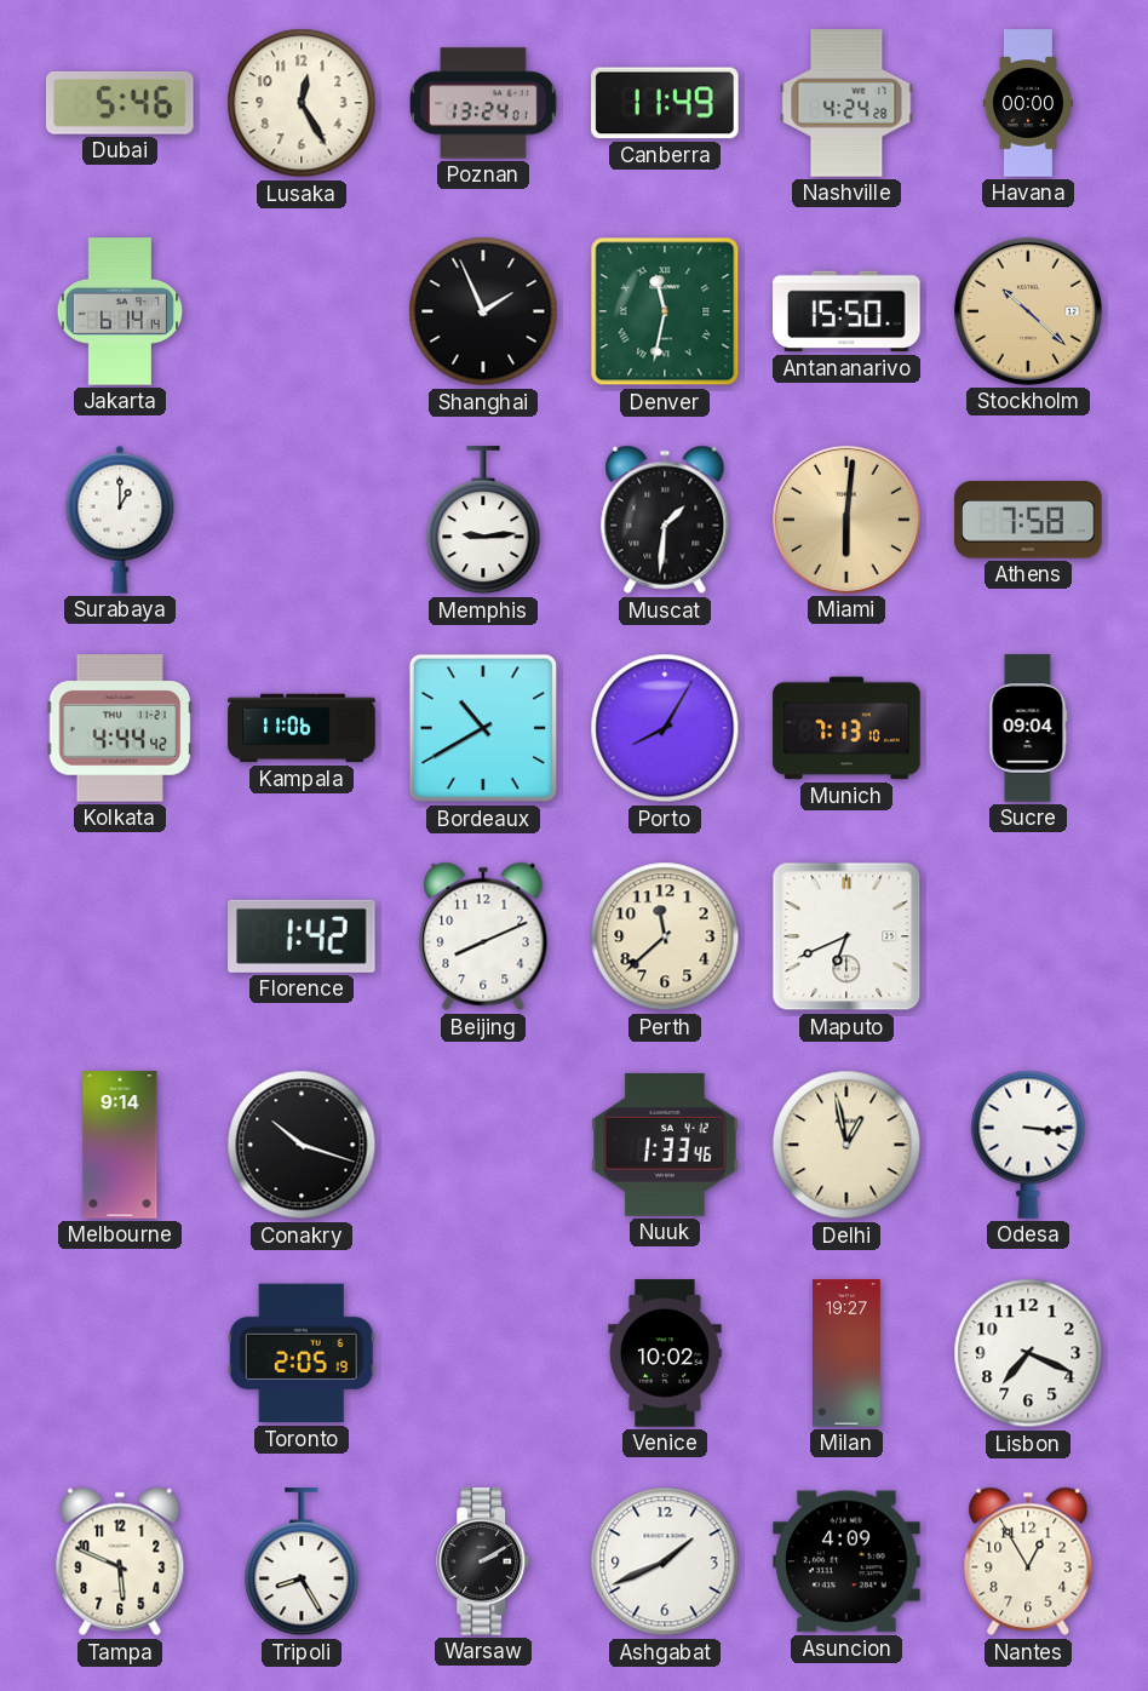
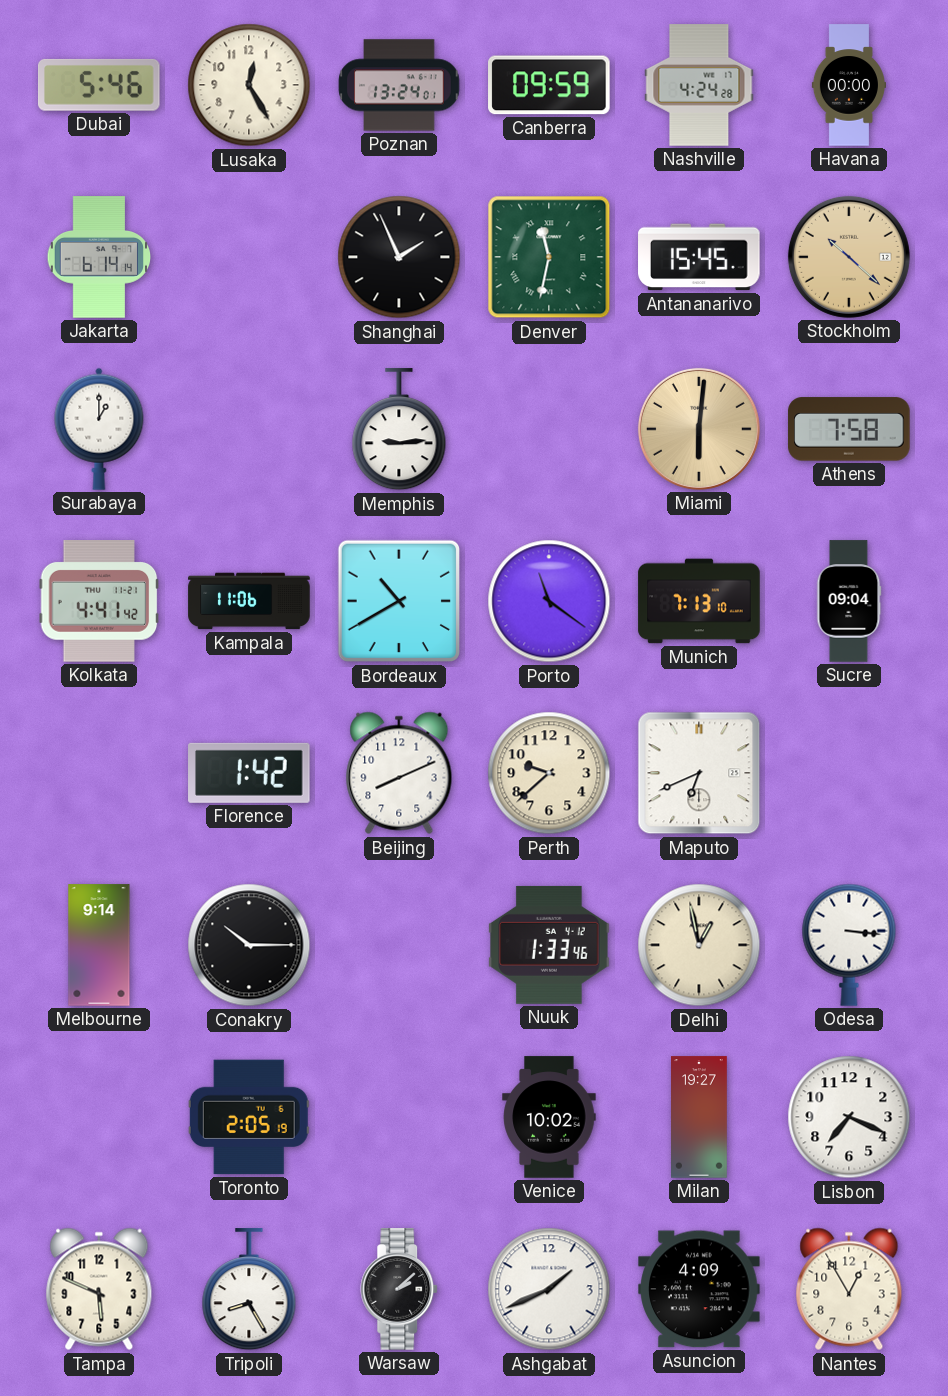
Canberra: 11:49 -> 09:59 (549, 85)
Antananarivo: 15:50 -> 15:45 (699, 257)
Muscat: 1:31 -> none (665, 520)
Kolkata: 4:44 -> 4:41 (99, 601)
Porto: 8:05 -> 11:21 (549, 601)
Perth: 11:38 -> 9:38 (549, 773)
Conakry: 10:18 -> 10:15 (249, 945)
Warsaw: 2:10 -> 2:08 (400, 1289)
